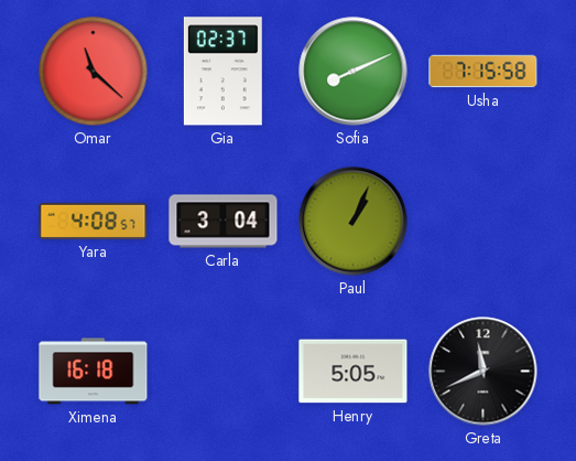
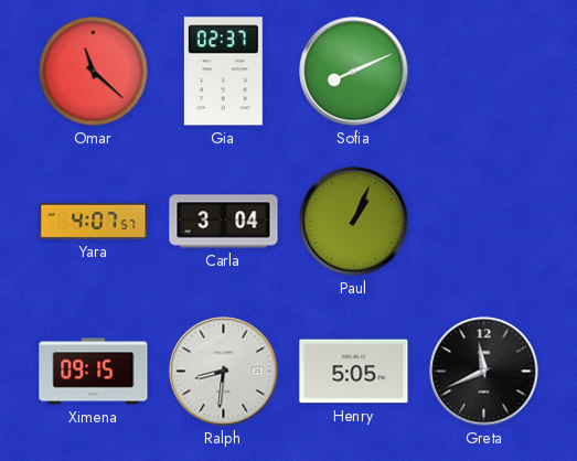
Usha: 7:15 -> none (483, 72)
Yara: 4:08 -> 4:07 (94, 221)
Ximena: 16:18 -> 09:15 (94, 372)
Ralph: none -> 8:31 (224, 372)
